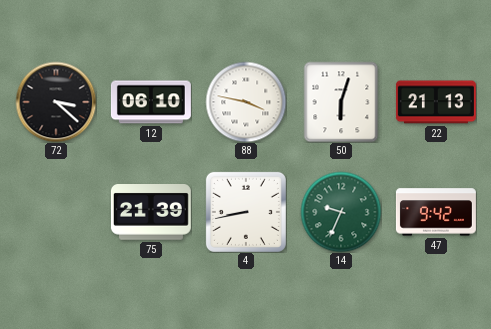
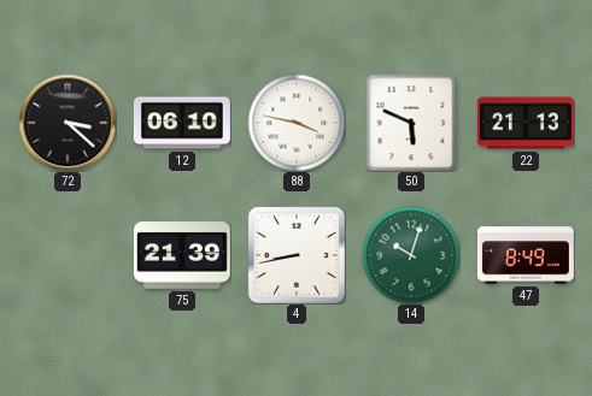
50: 6:03 -> 5:49 (411, 123)
14: 9:34 -> 10:03 (411, 255)
47: 9:42 -> 8:49 (526, 255)
